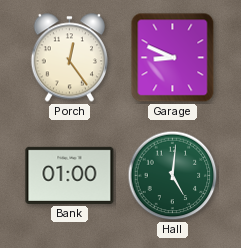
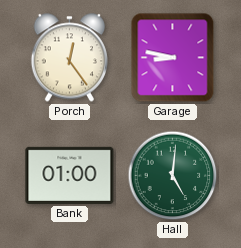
Garage: 8:49 -> 8:47 (173, 58)
